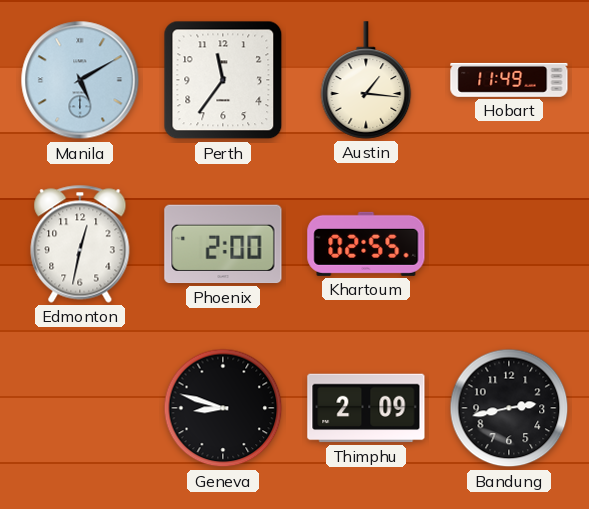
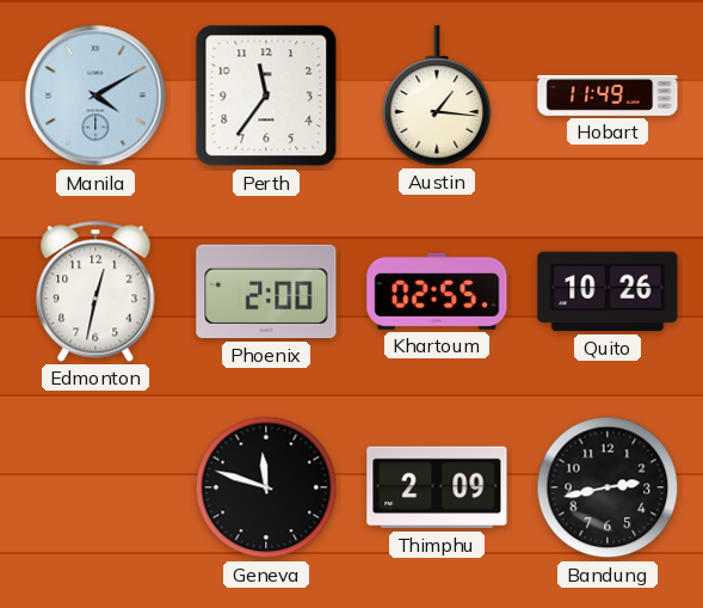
Manila: 5:10 -> 4:10 (95, 96)
Quito: none -> 10:26 (608, 291)
Geneva: 8:48 -> 11:48 (266, 487)
